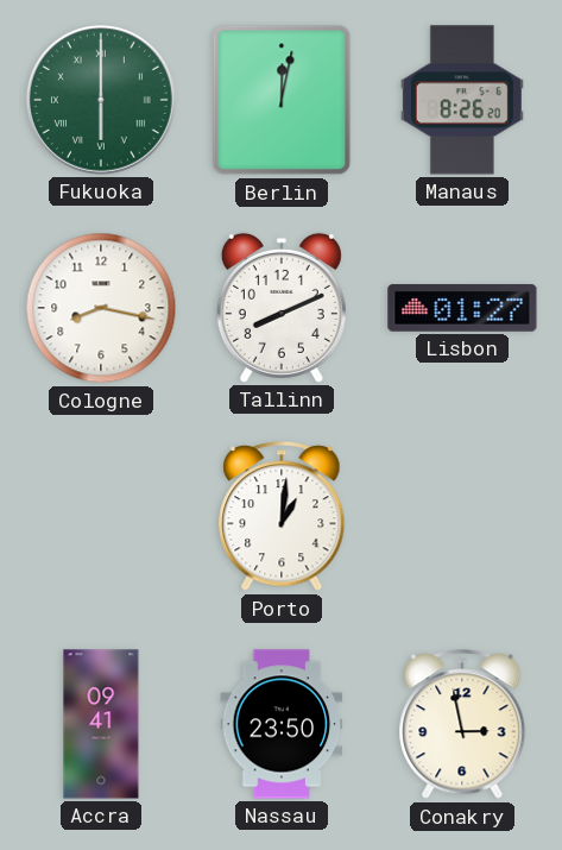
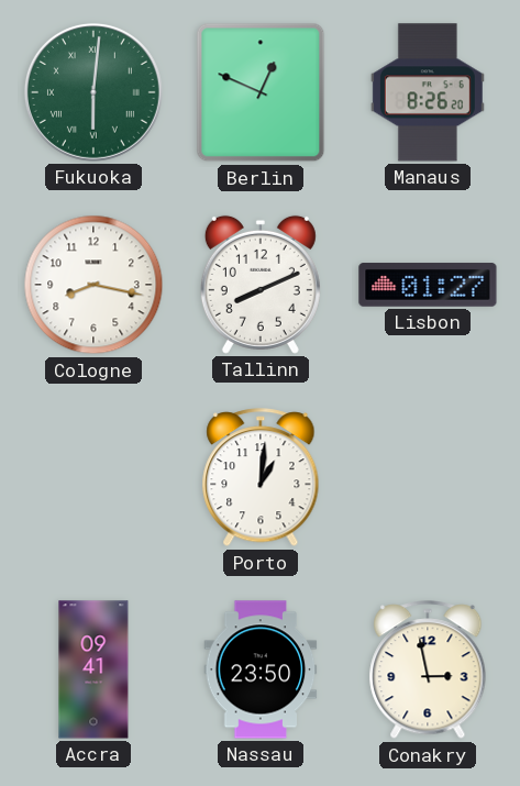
Fukuoka: 6:00 -> 6:01 (93, 92)
Berlin: 12:02 -> 12:49 (261, 92)
